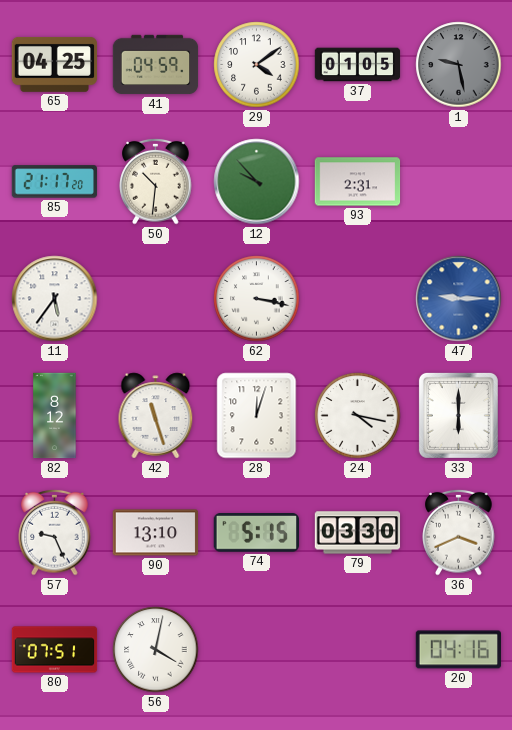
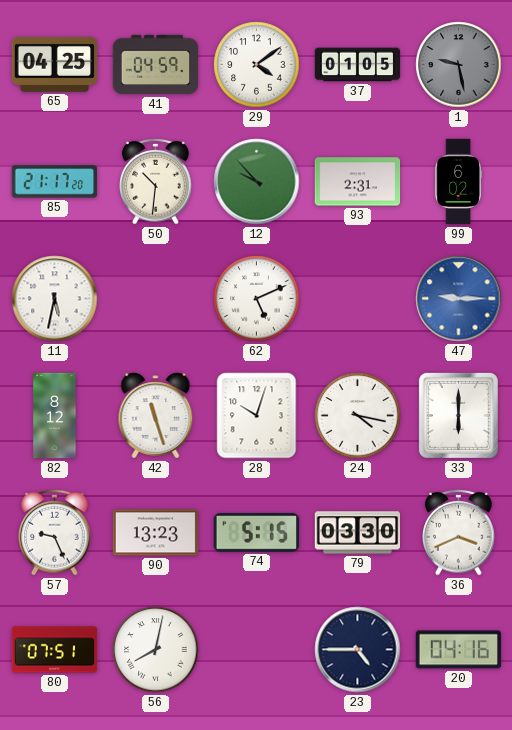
99: none -> 6:02 (458, 182)
11: 5:36 -> 5:32 (55, 299)
62: 3:17 -> 5:11 (257, 299)
28: 12:03 -> 10:03 (257, 416)
90: 13:10 -> 13:23 (156, 533)
56: 4:02 -> 8:02 (156, 650)
23: none -> 4:45 (358, 650)
